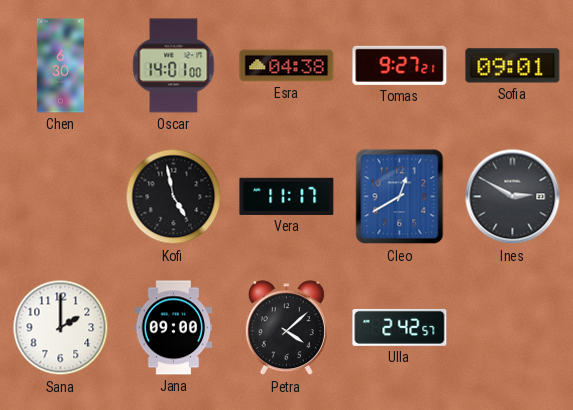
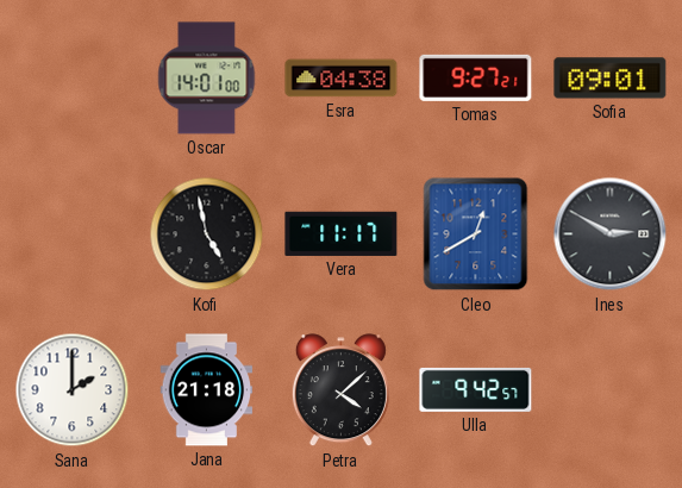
Chen: 6:30 -> none (60, 66)
Jana: 09:00 -> 21:18 (207, 390)
Ulla: 2:42 -> 9:42 (476, 389)
